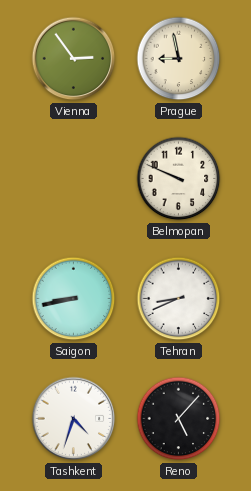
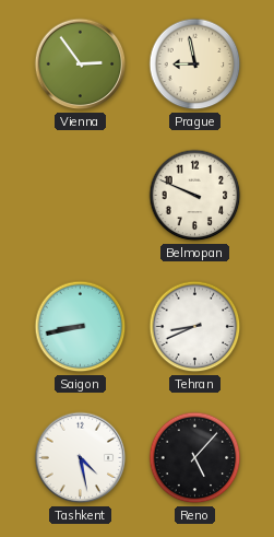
Tashkent: 4:33 -> 4:28 (81, 458)
